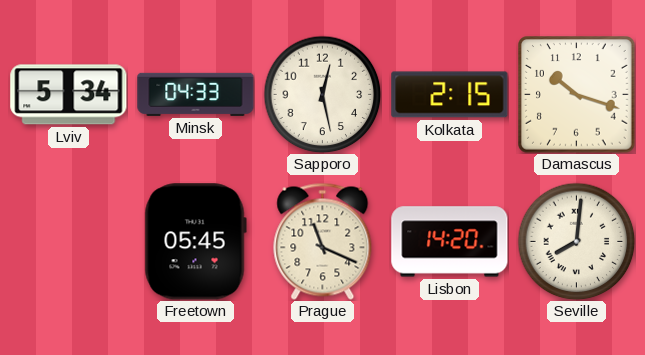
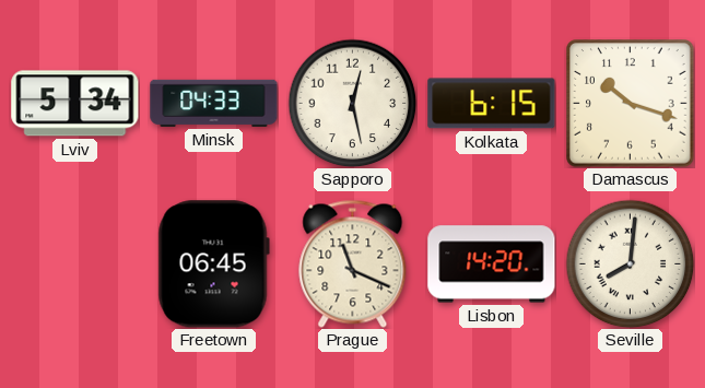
Kolkata: 2:15 -> 6:15 (492, 104)
Freetown: 05:45 -> 06:45 (213, 264)
